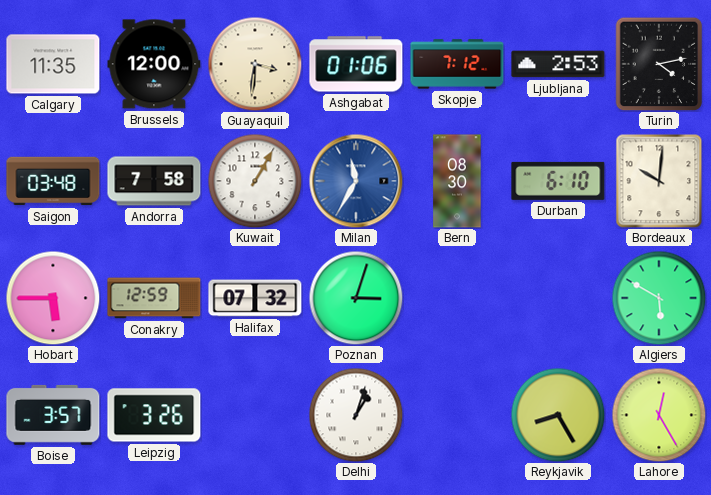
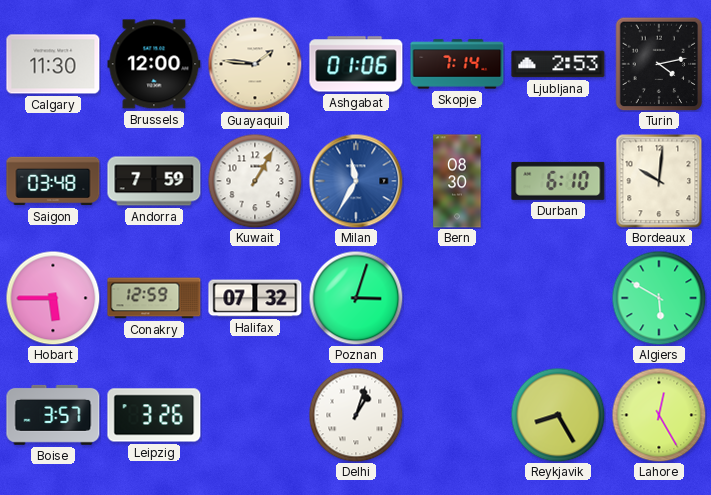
Calgary: 11:35 -> 11:30 (53, 64)
Guayaquil: 3:31 -> 1:46 (255, 64)
Skopje: 7:12 -> 7:14 (457, 64)
Andorra: 7:58 -> 7:59 (154, 181)
